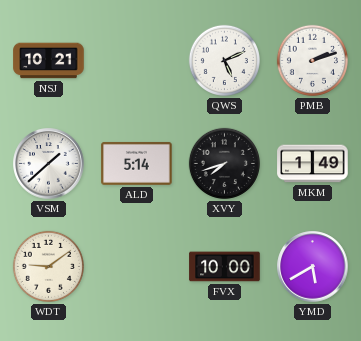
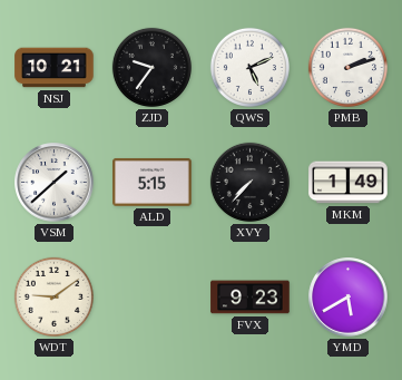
ZJD: none -> 9:36 (151, 67)
ALD: 5:14 -> 5:15 (153, 182)
XVY: 7:42 -> 7:37 (249, 182)
FVX: 10:00 -> 9:23 (251, 298)
